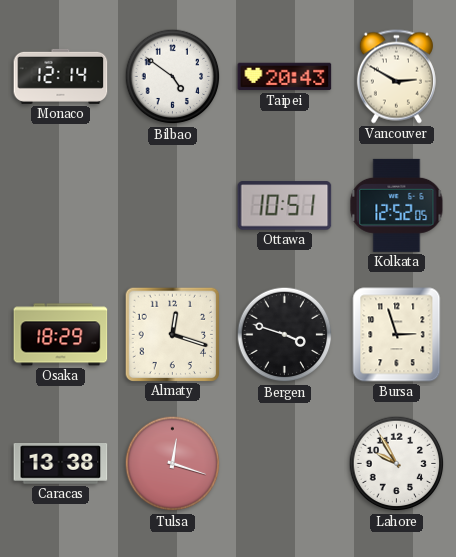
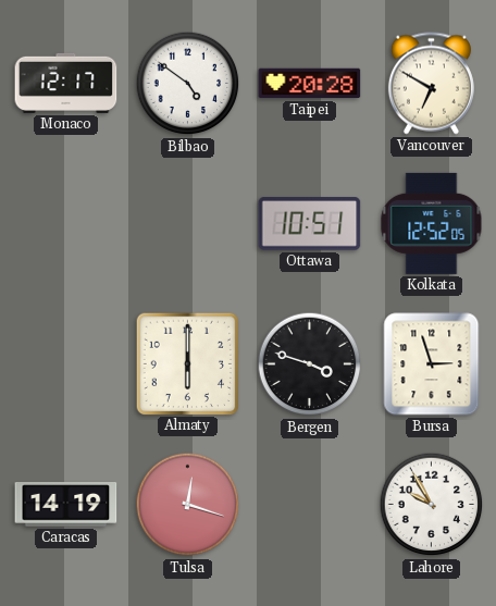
Monaco: 12:14 -> 12:17 (66, 83)
Taipei: 20:43 -> 20:28 (310, 84)
Vancouver: 2:50 -> 6:50 (431, 84)
Osaka: 18:29 -> none (61, 335)
Almaty: 12:18 -> 6:00 (187, 363)
Caracas: 13:38 -> 14:19 (66, 505)
